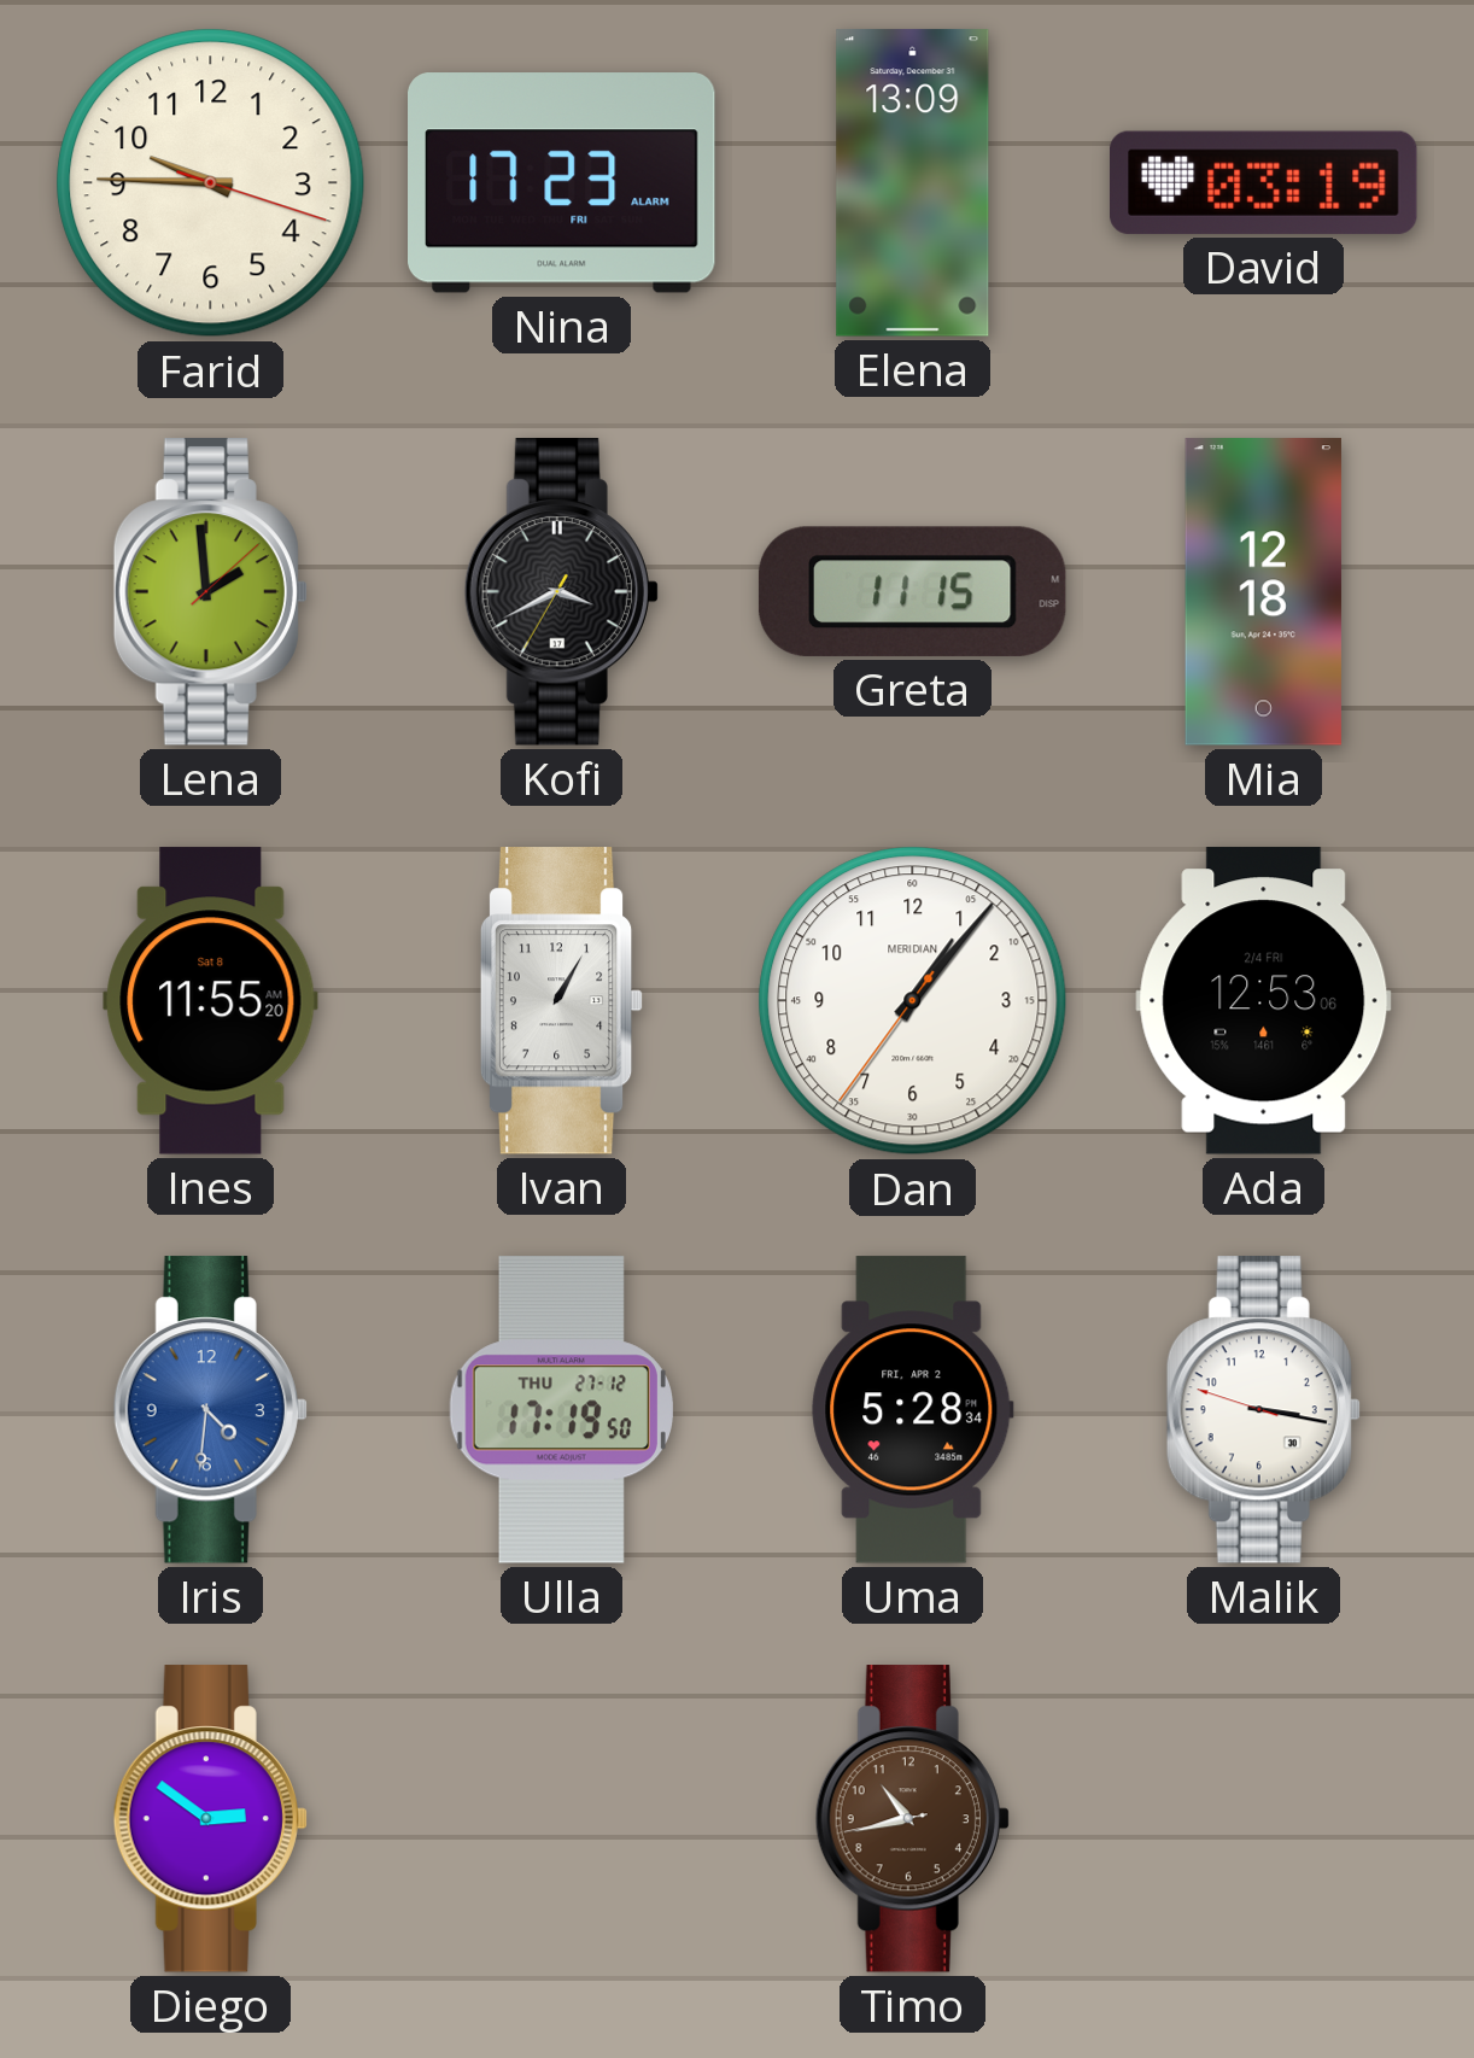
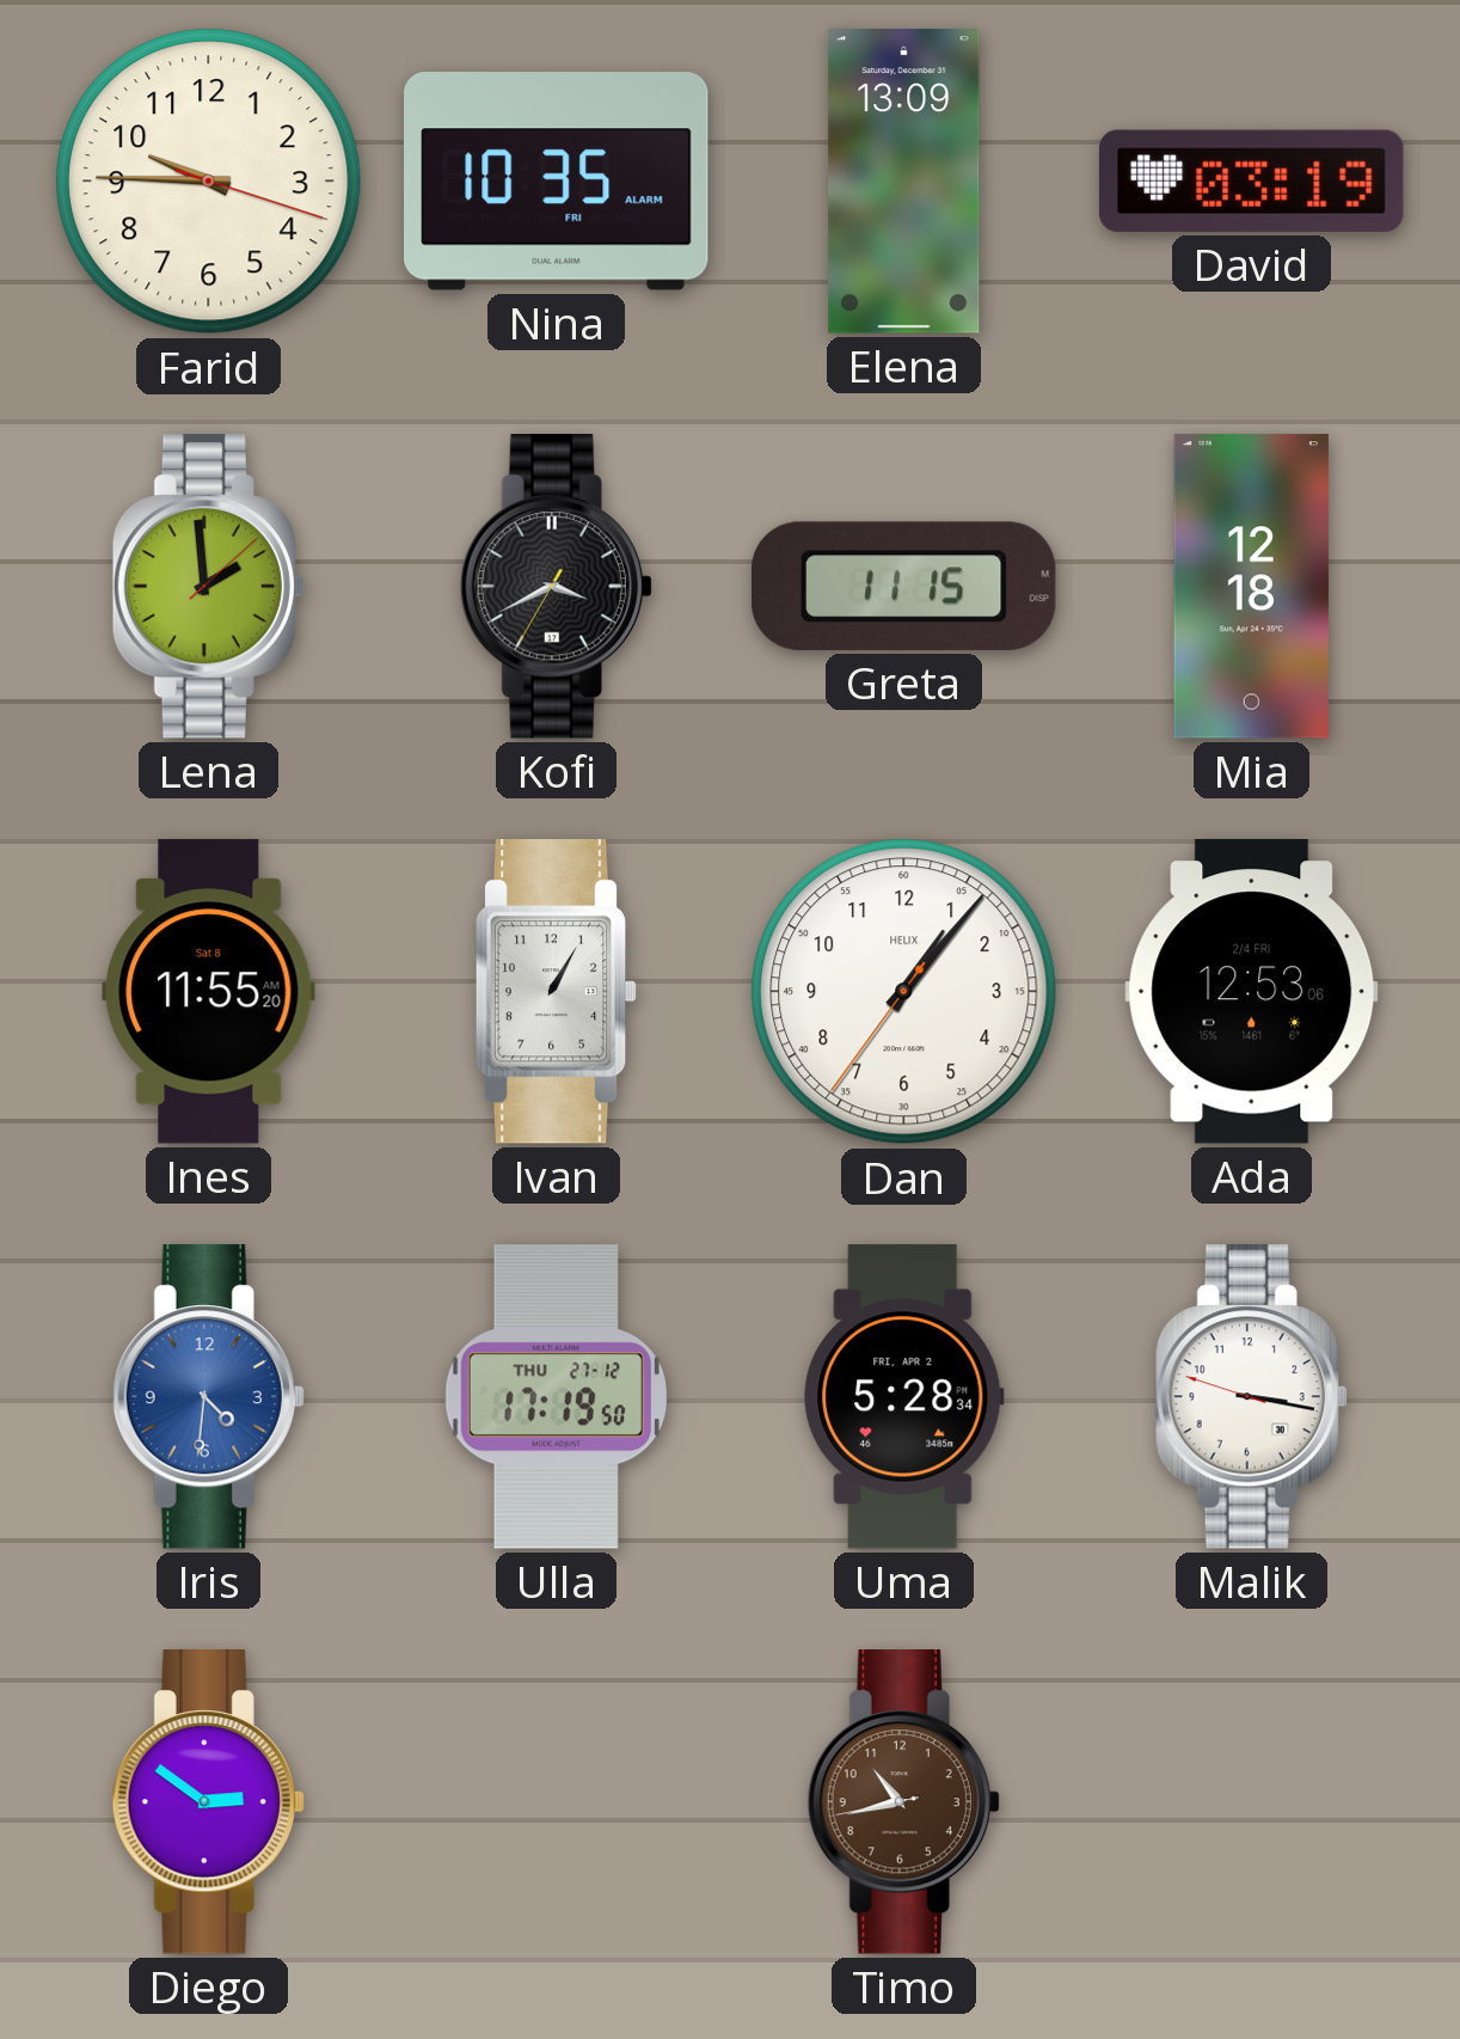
Nina: 17:23 -> 10:35 (557, 182)
Dan brand: MERIDIAN -> HELIX (904, 992)
